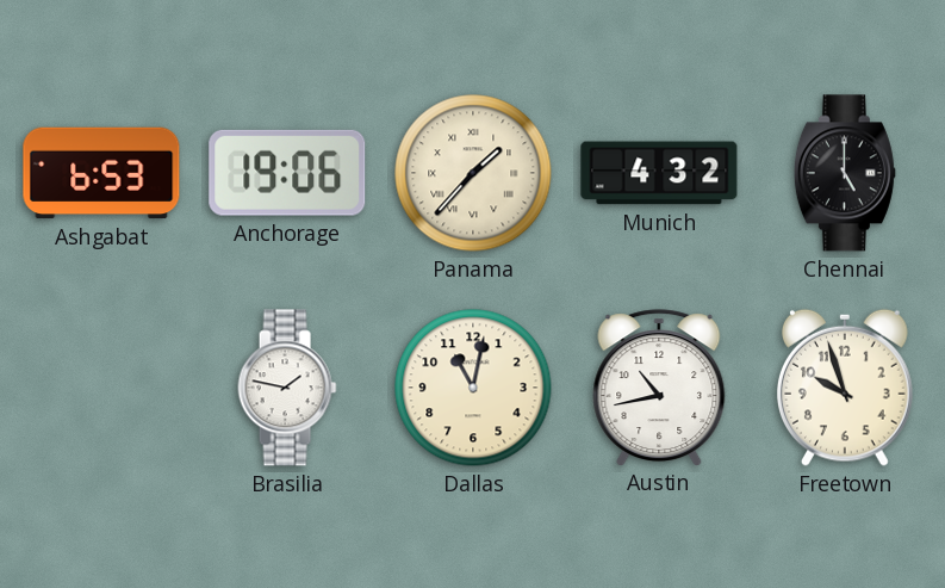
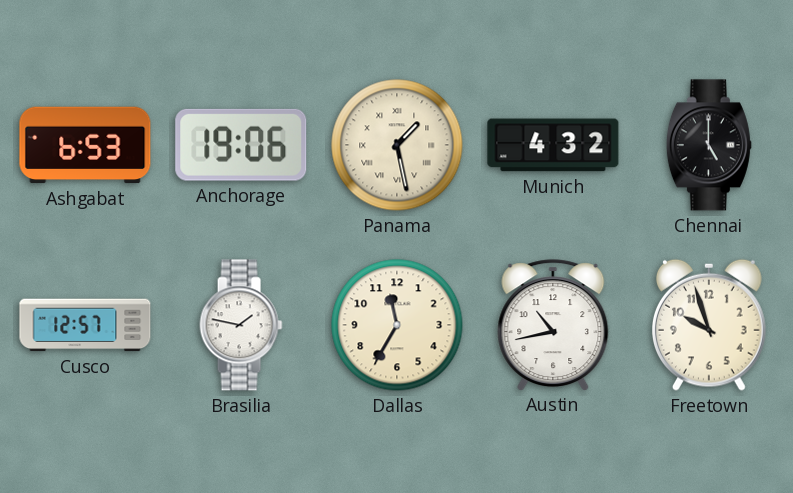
Panama: 1:37 -> 1:28 (397, 145)
Cusco: none -> 12:57 (85, 325)
Dallas: 11:02 -> 11:35 (397, 325)
